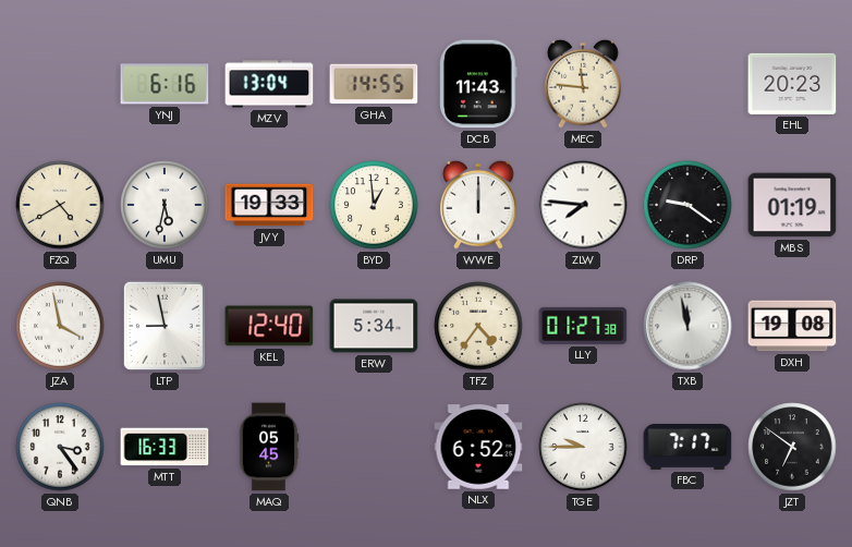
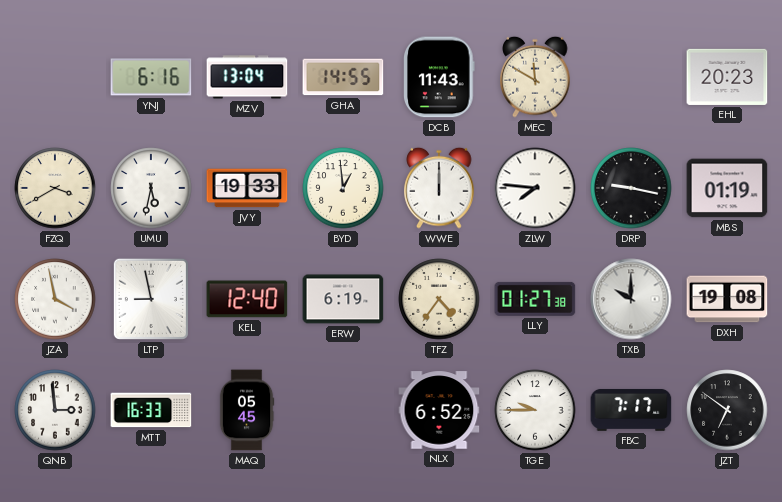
MEC: 11:46 -> 11:50 (535, 77)
FZQ: 4:40 -> 3:40 (55, 188)
DRP: 9:21 -> 9:17 (631, 188)
ERW: 5:34 -> 6:19 (343, 299)
TXB: 11:58 -> 10:00 (631, 299)
QNB: 3:24 -> 2:59 (55, 410)
